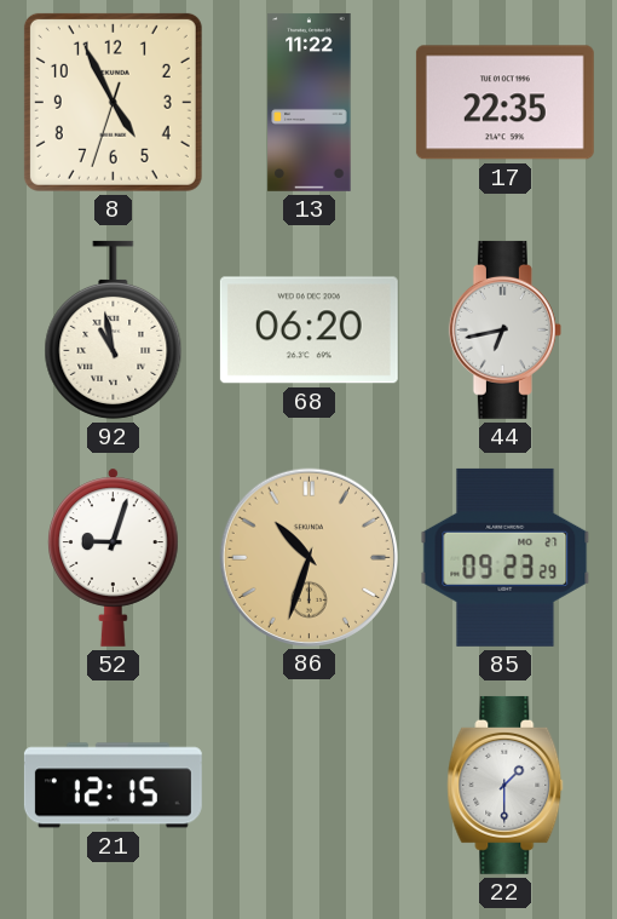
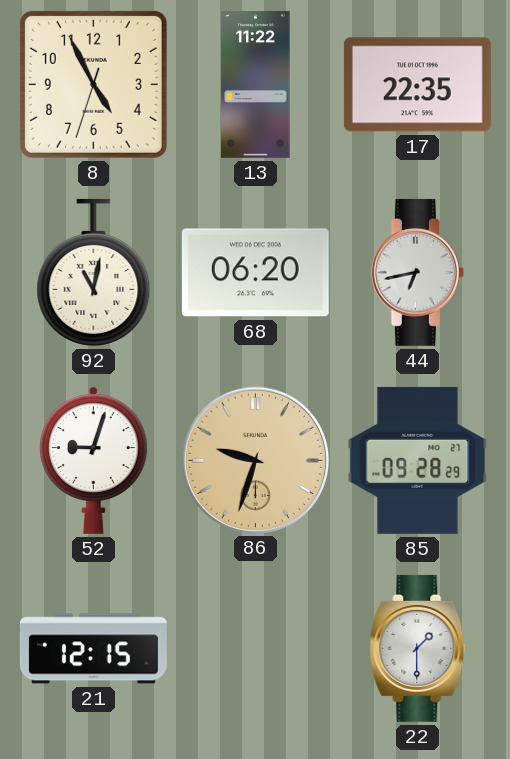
92: 10:58 -> 11:02 (94, 272)
86: 10:33 -> 9:33 (255, 460)
85: 09:23 -> 09:28 (418, 460)
